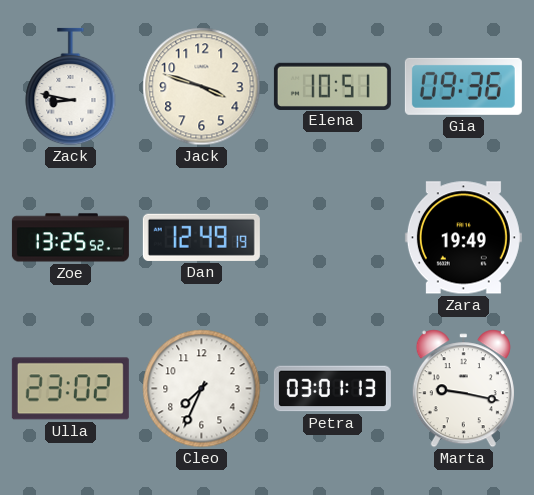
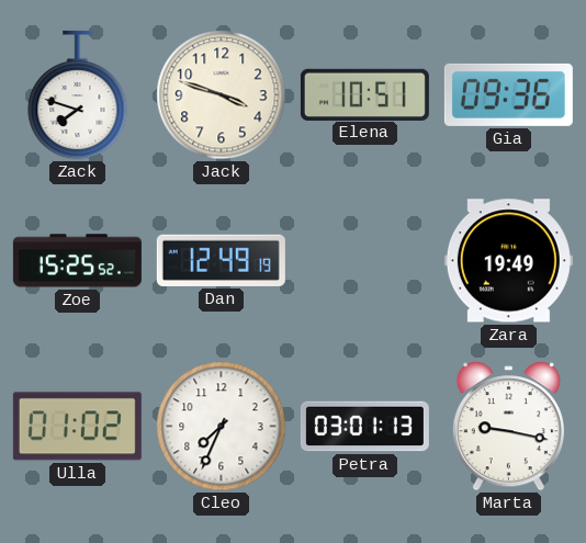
Zack: 8:47 -> 7:48 (78, 95)
Zoe: 13:25 -> 15:25 (77, 261)
Ulla: 23:02 -> 01:02 (77, 427)
